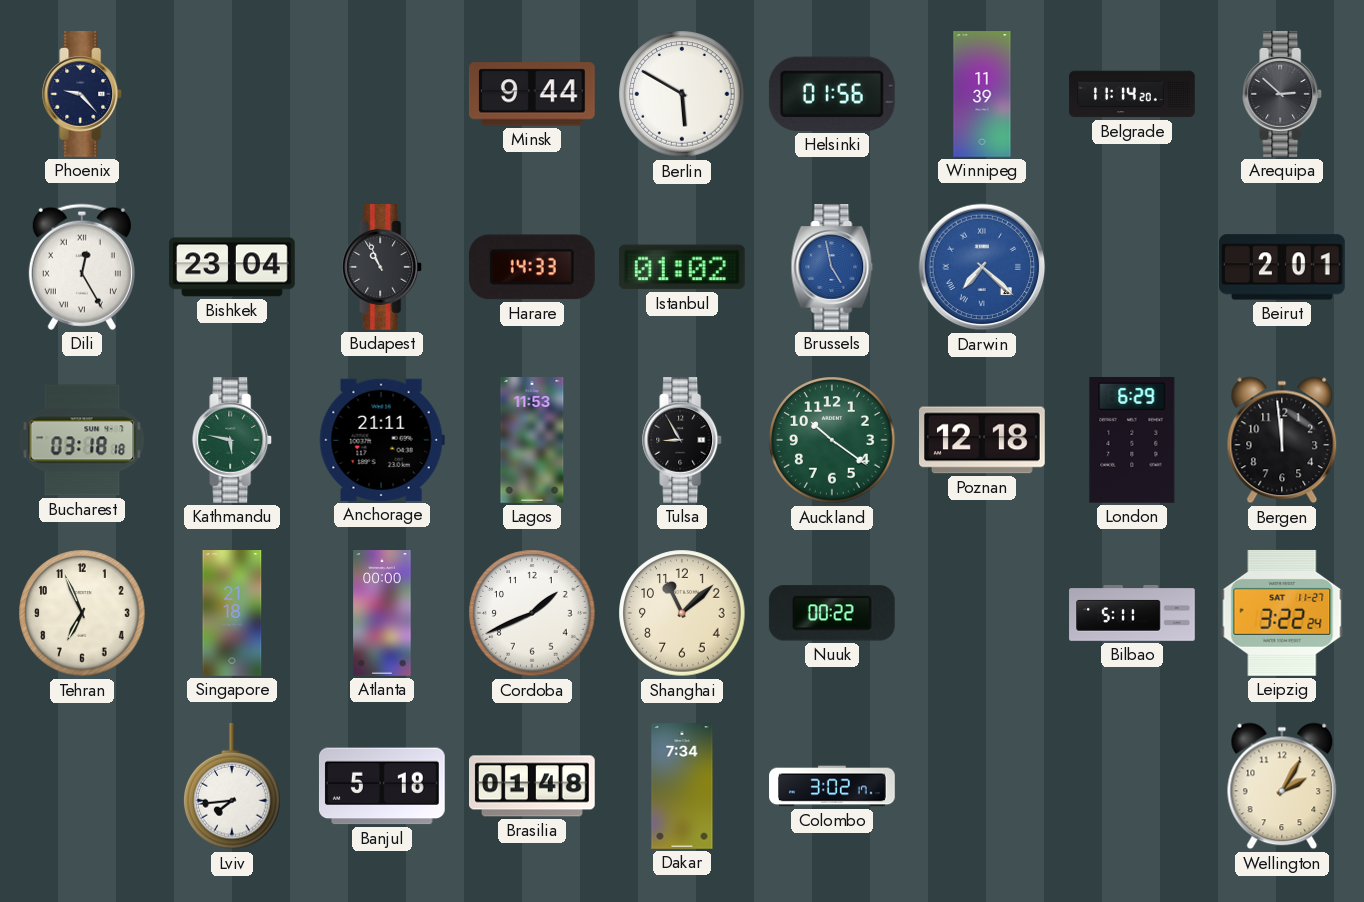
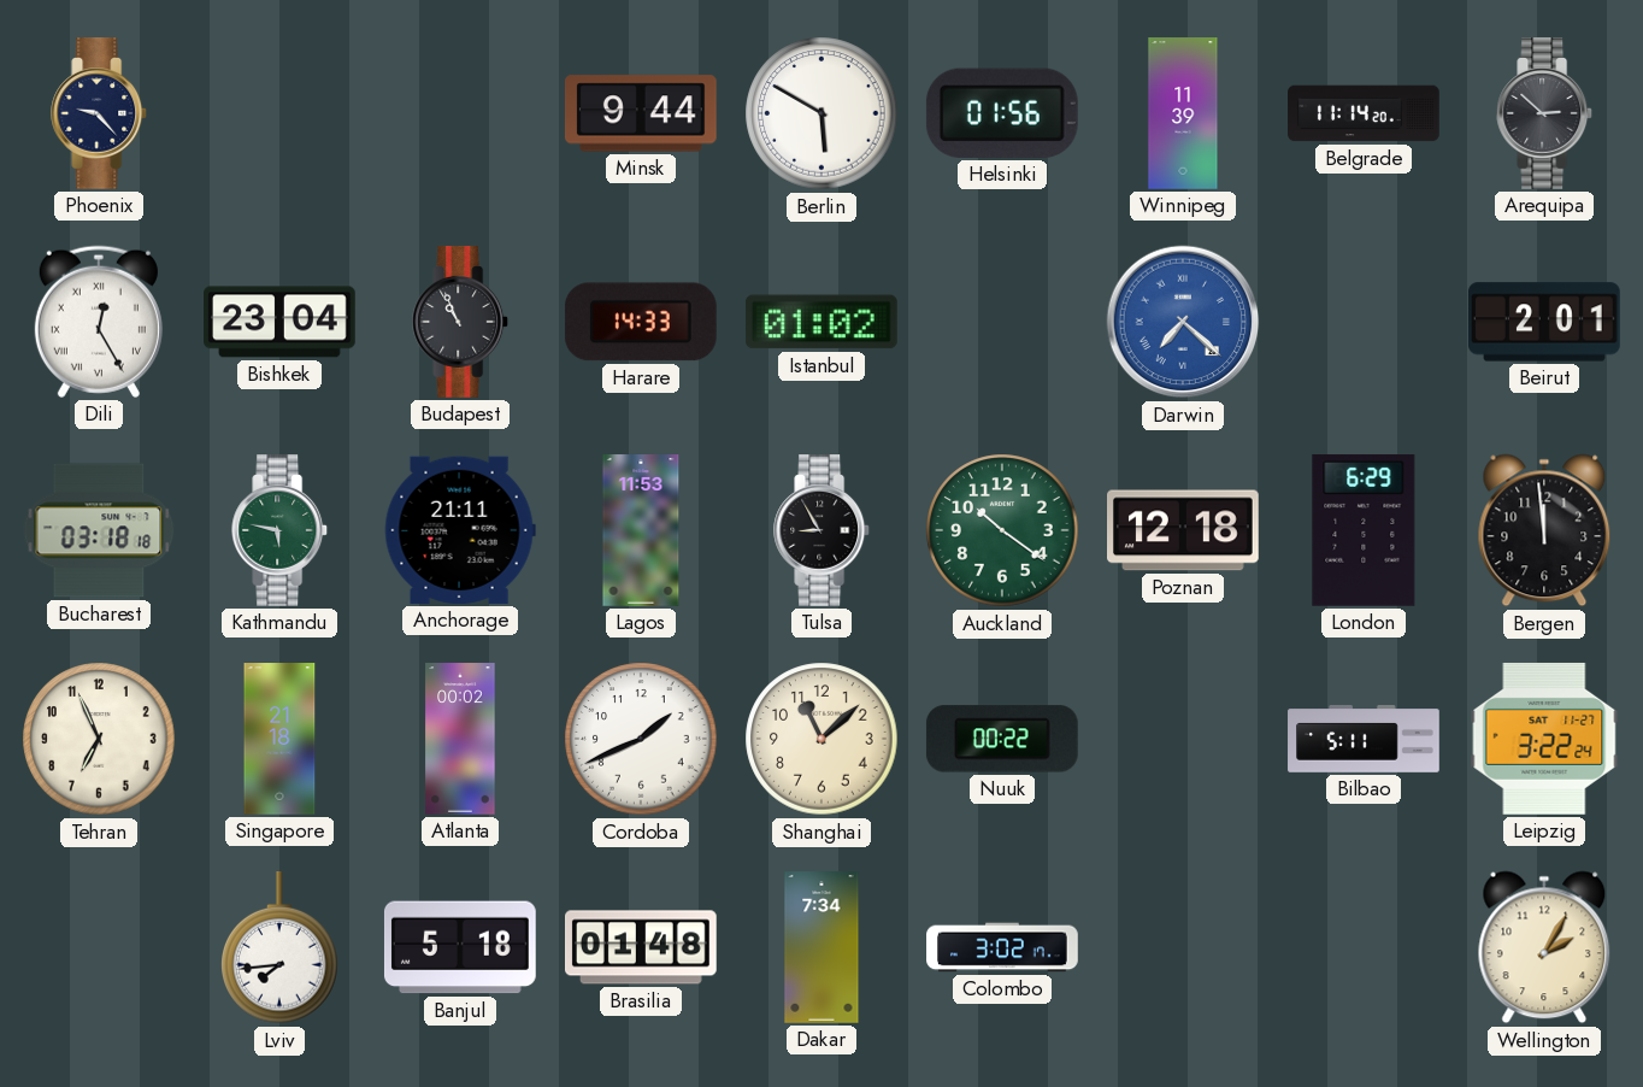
Brussels: 4:58 -> none (832, 268)
Atlanta: 00:00 -> 00:02 (460, 739)
